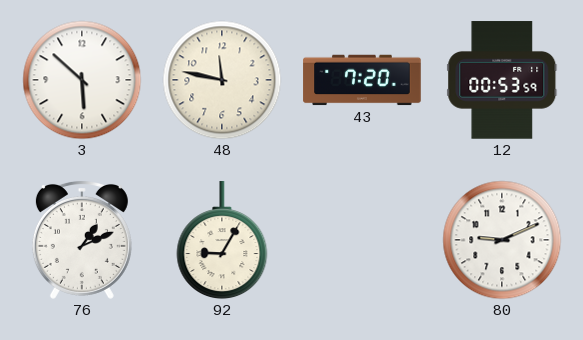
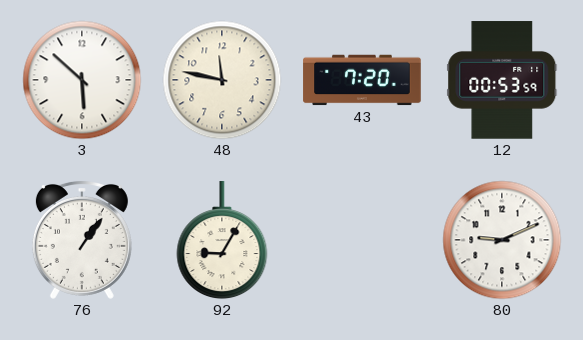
76: 1:11 -> 1:06 (82, 240)
